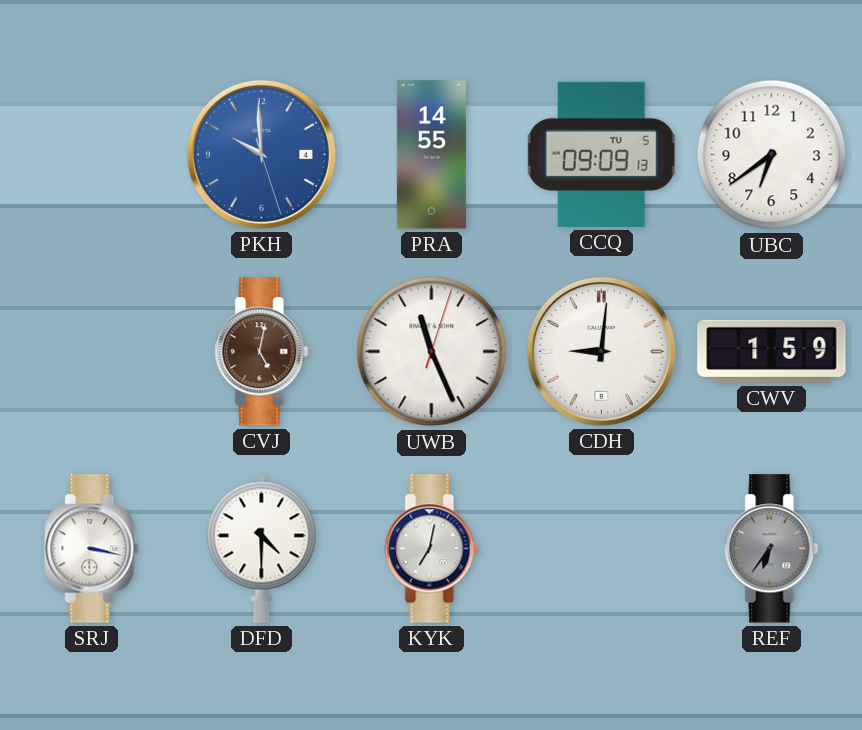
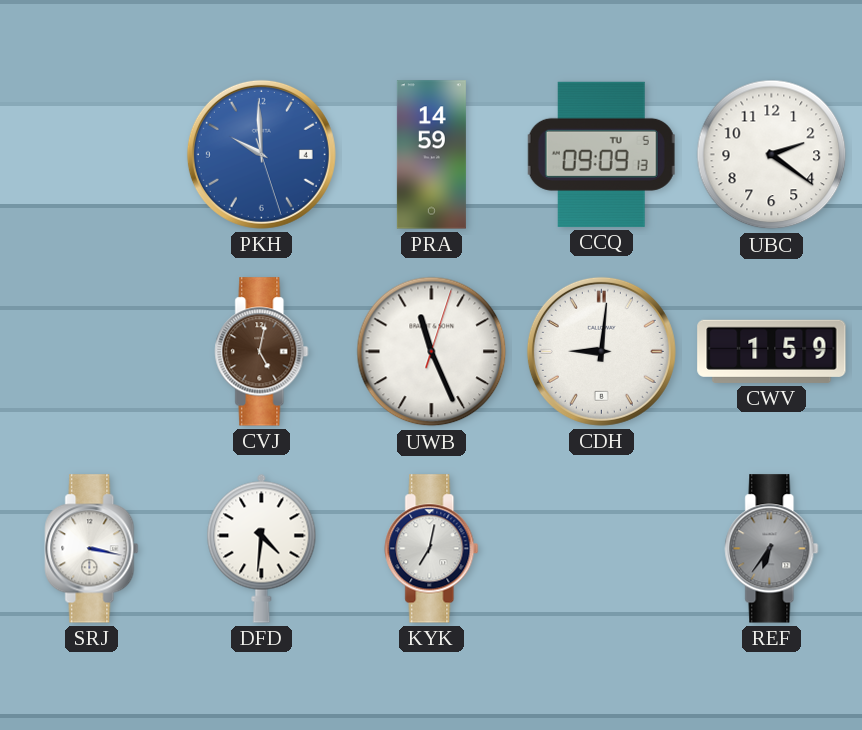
PRA: 14:55 -> 14:59 (431, 155)
UBC: 6:39 -> 2:21 (772, 155)
DFD: 4:30 -> 4:31 (262, 548)
